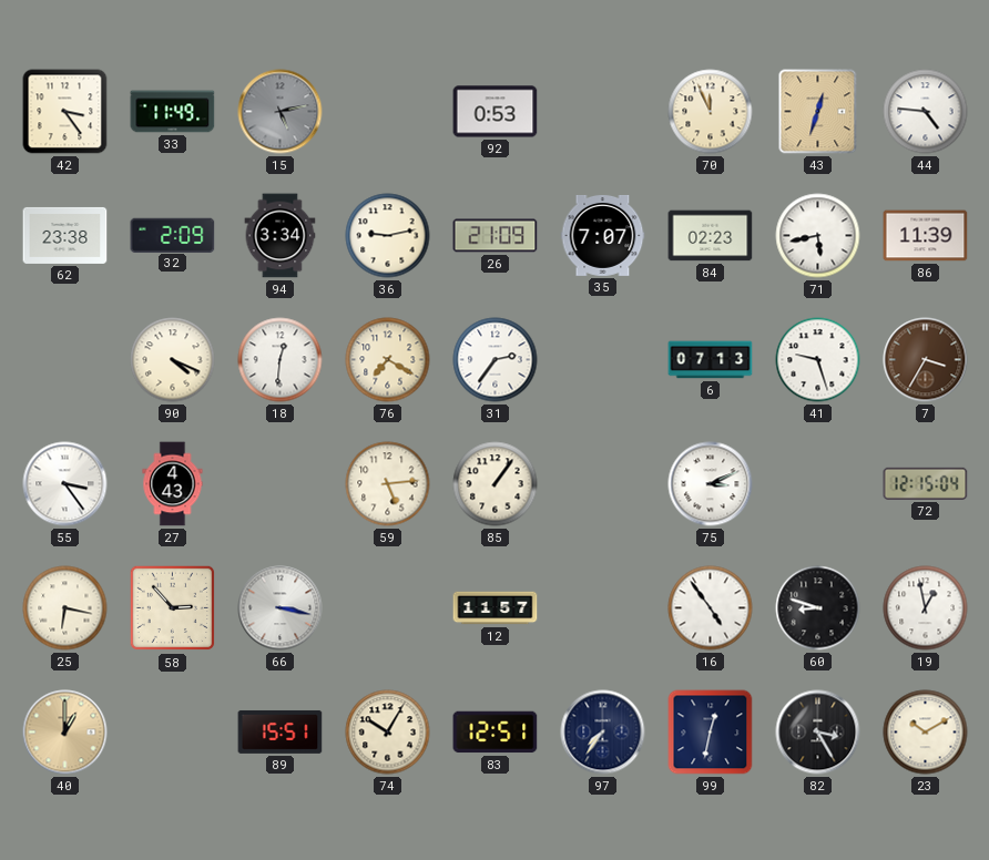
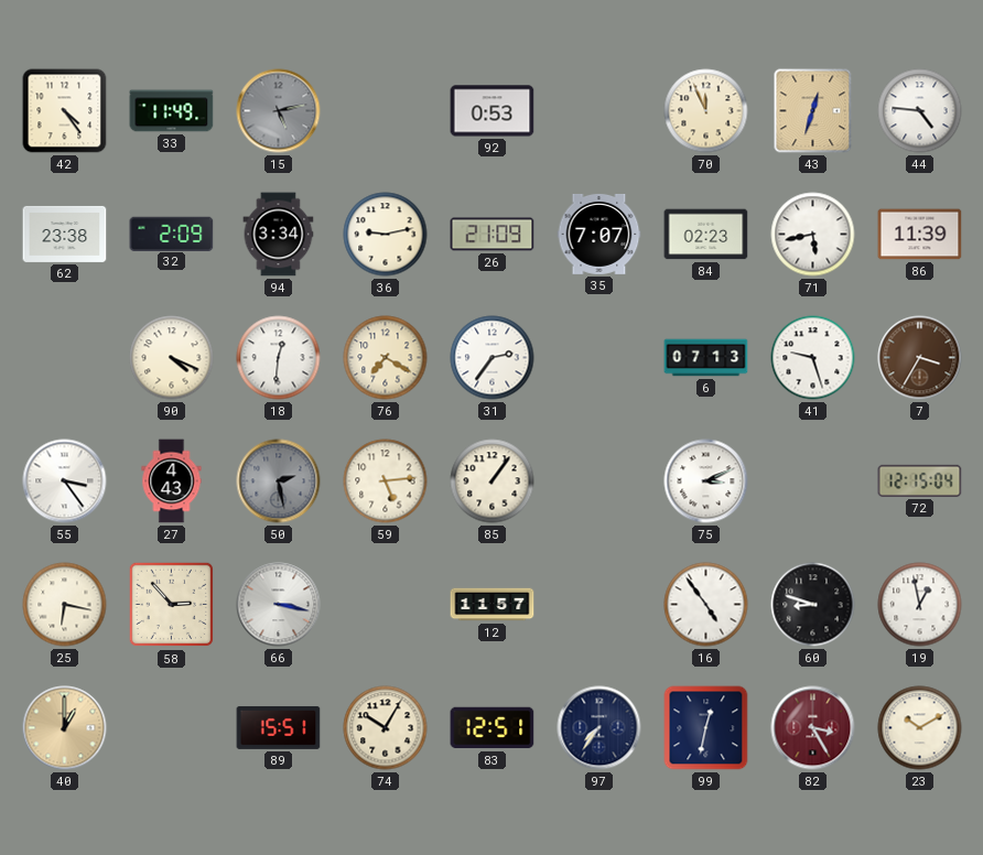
42: 3:24 -> 4:24 (65, 111)
50: none -> 2:28 (279, 481)
82 dial: black -> burgundy (813, 728)
